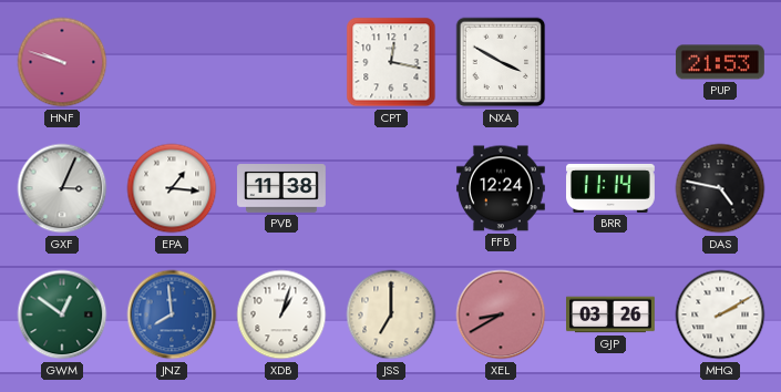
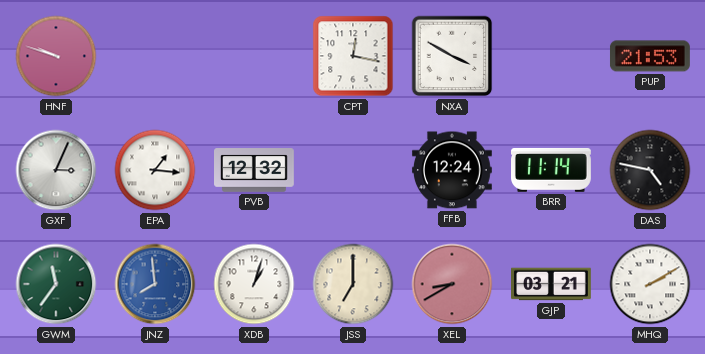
PVB: 11:38 -> 12:32 (255, 170)
GWM: 12:51 -> 11:36 (56, 284)
GJP: 03:26 -> 03:21 (552, 284)
